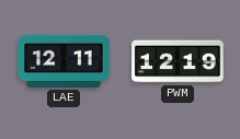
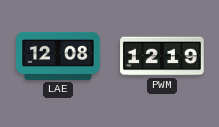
LAE: 12:11 -> 12:08 (58, 56)
